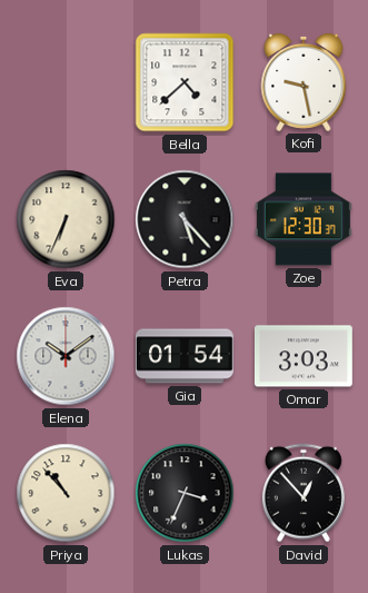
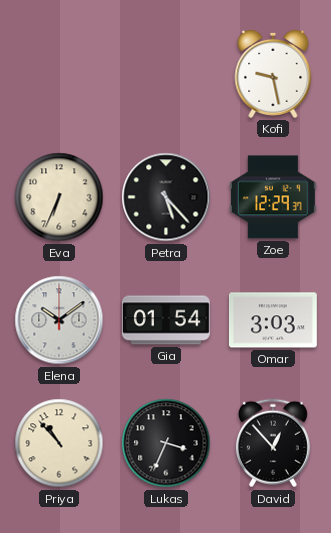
Bella: 4:38 -> none (185, 82)
Zoe: 12:30 -> 12:29 (273, 197)
